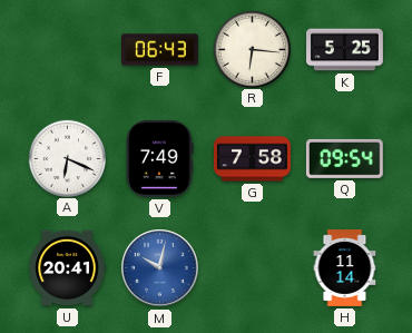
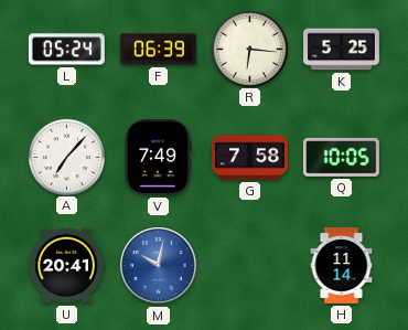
L: none -> 05:24 (66, 50)
F: 06:43 -> 06:39 (159, 50)
A: 6:19 -> 7:07 (66, 157)
Q: 09:54 -> 10:05 (341, 157)
